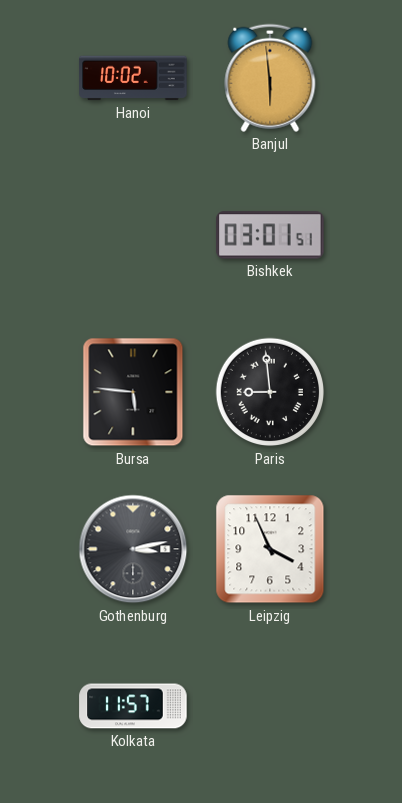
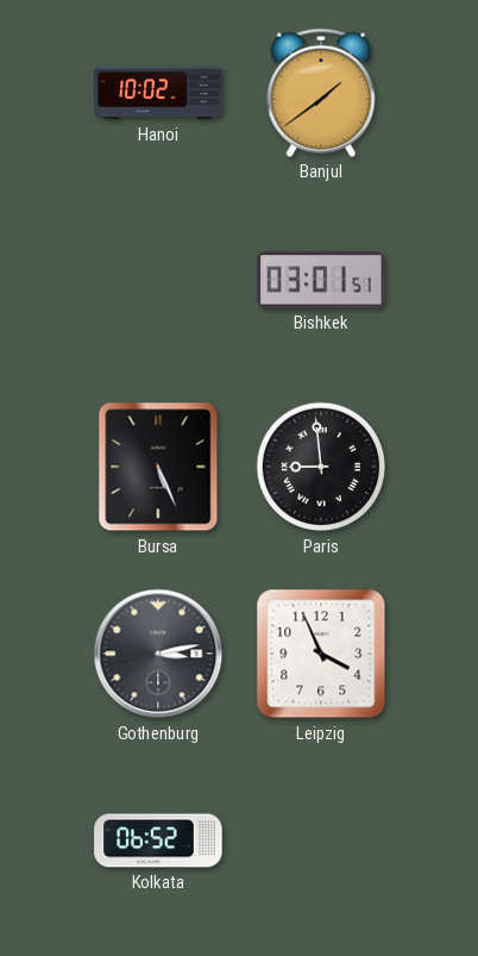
Banjul: 5:59 -> 1:39 (321, 93)
Bursa: 5:46 -> 5:26 (158, 467)
Kolkata: 11:57 -> 06:52 (158, 841)
